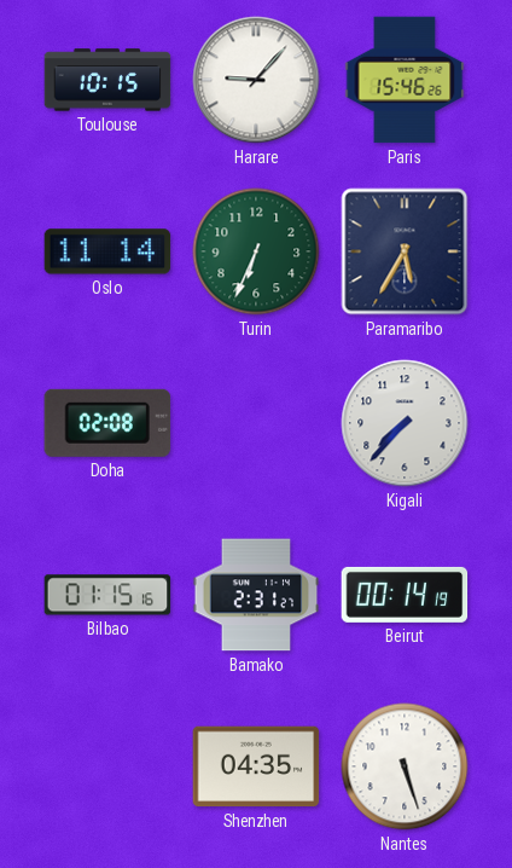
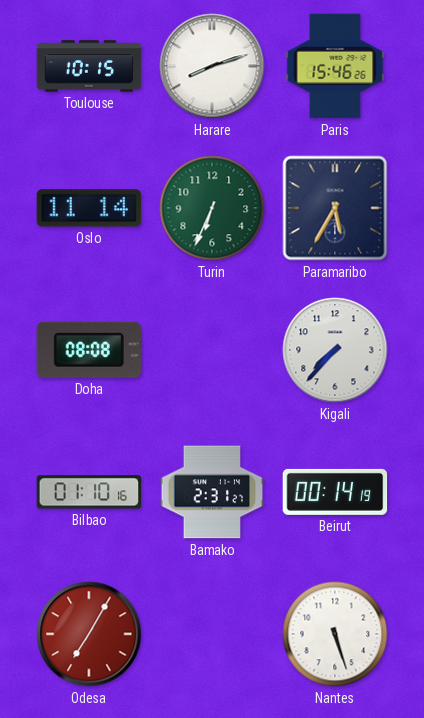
Harare: 9:07 -> 8:12 (212, 66)
Doha: 02:08 -> 08:08 (88, 350)
Bilbao: 01:15 -> 01:10 (89, 492)
Odesa: none -> 7:05 (89, 634)
Shenzhen: 04:35 -> none (256, 766)
